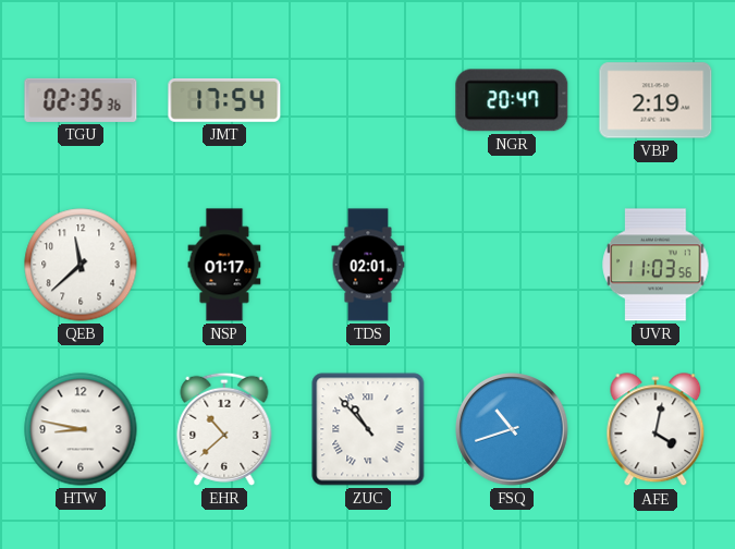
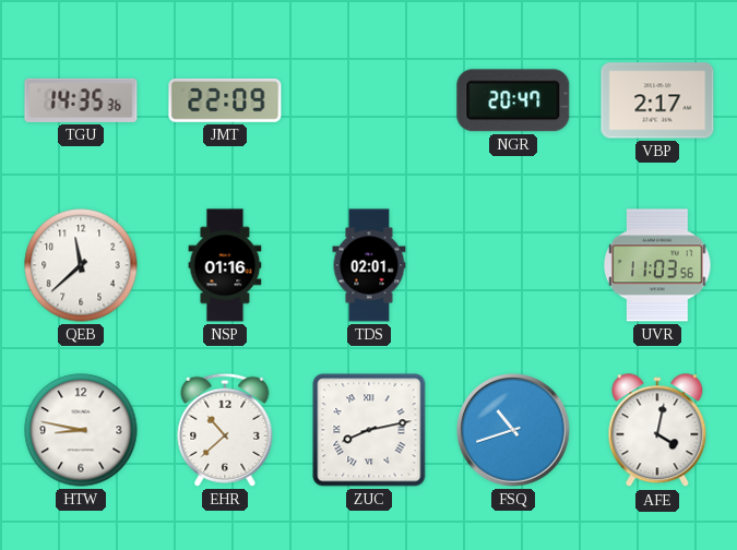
TGU: 02:35 -> 14:35 (81, 100)
JMT: 17:54 -> 22:09 (225, 100)
VBP: 2:19 -> 2:17 (657, 100)
NSP: 01:17 -> 01:16 (225, 265)
ZUC: 10:53 -> 8:13 (369, 430)
